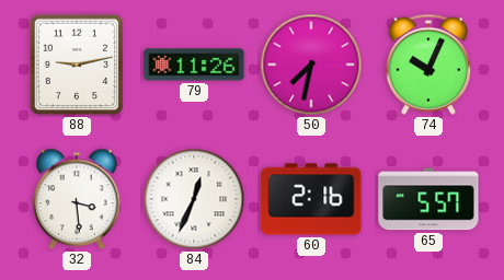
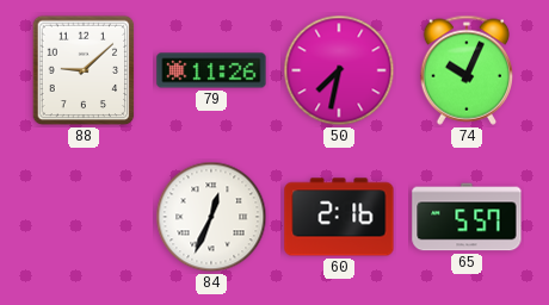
88: 9:13 -> 9:08 (84, 70)
32: 3:29 -> none (78, 199)
